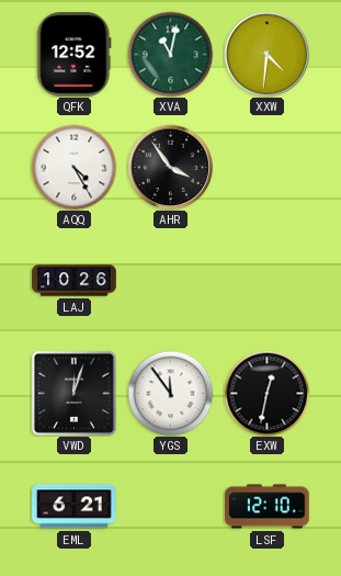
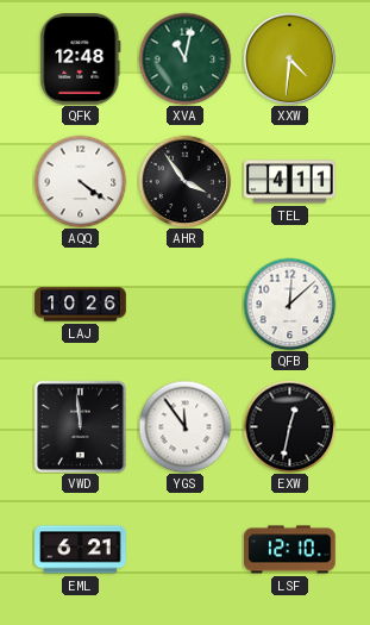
QFK: 12:52 -> 12:48 (81, 60)
AQQ: 4:25 -> 4:21 (80, 181)
TEL: none -> 4:11 (290, 182)
QFB: none -> 12:08 (289, 304)
VWD: 12:03 -> 11:59 (80, 426)
